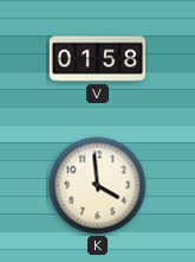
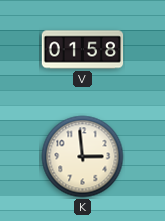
K: 3:59 -> 2:59 (83, 157)
